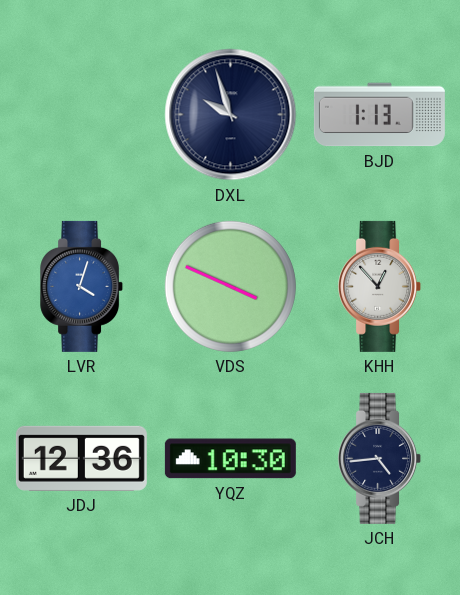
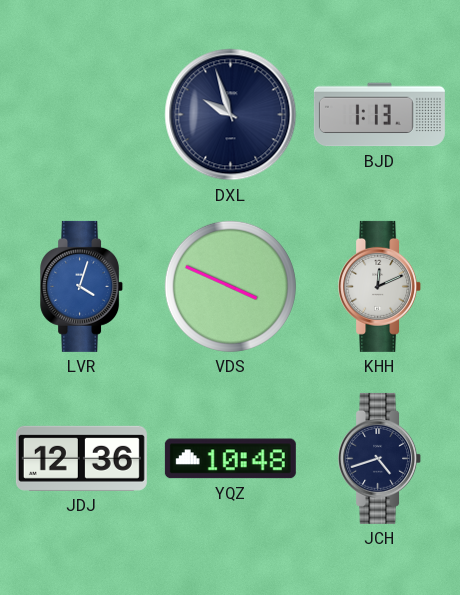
KHH: 12:53 -> 12:11 (380, 286)
YQZ: 10:30 -> 10:48 (230, 459)
JCH: 4:44 -> 4:42 (380, 458)
